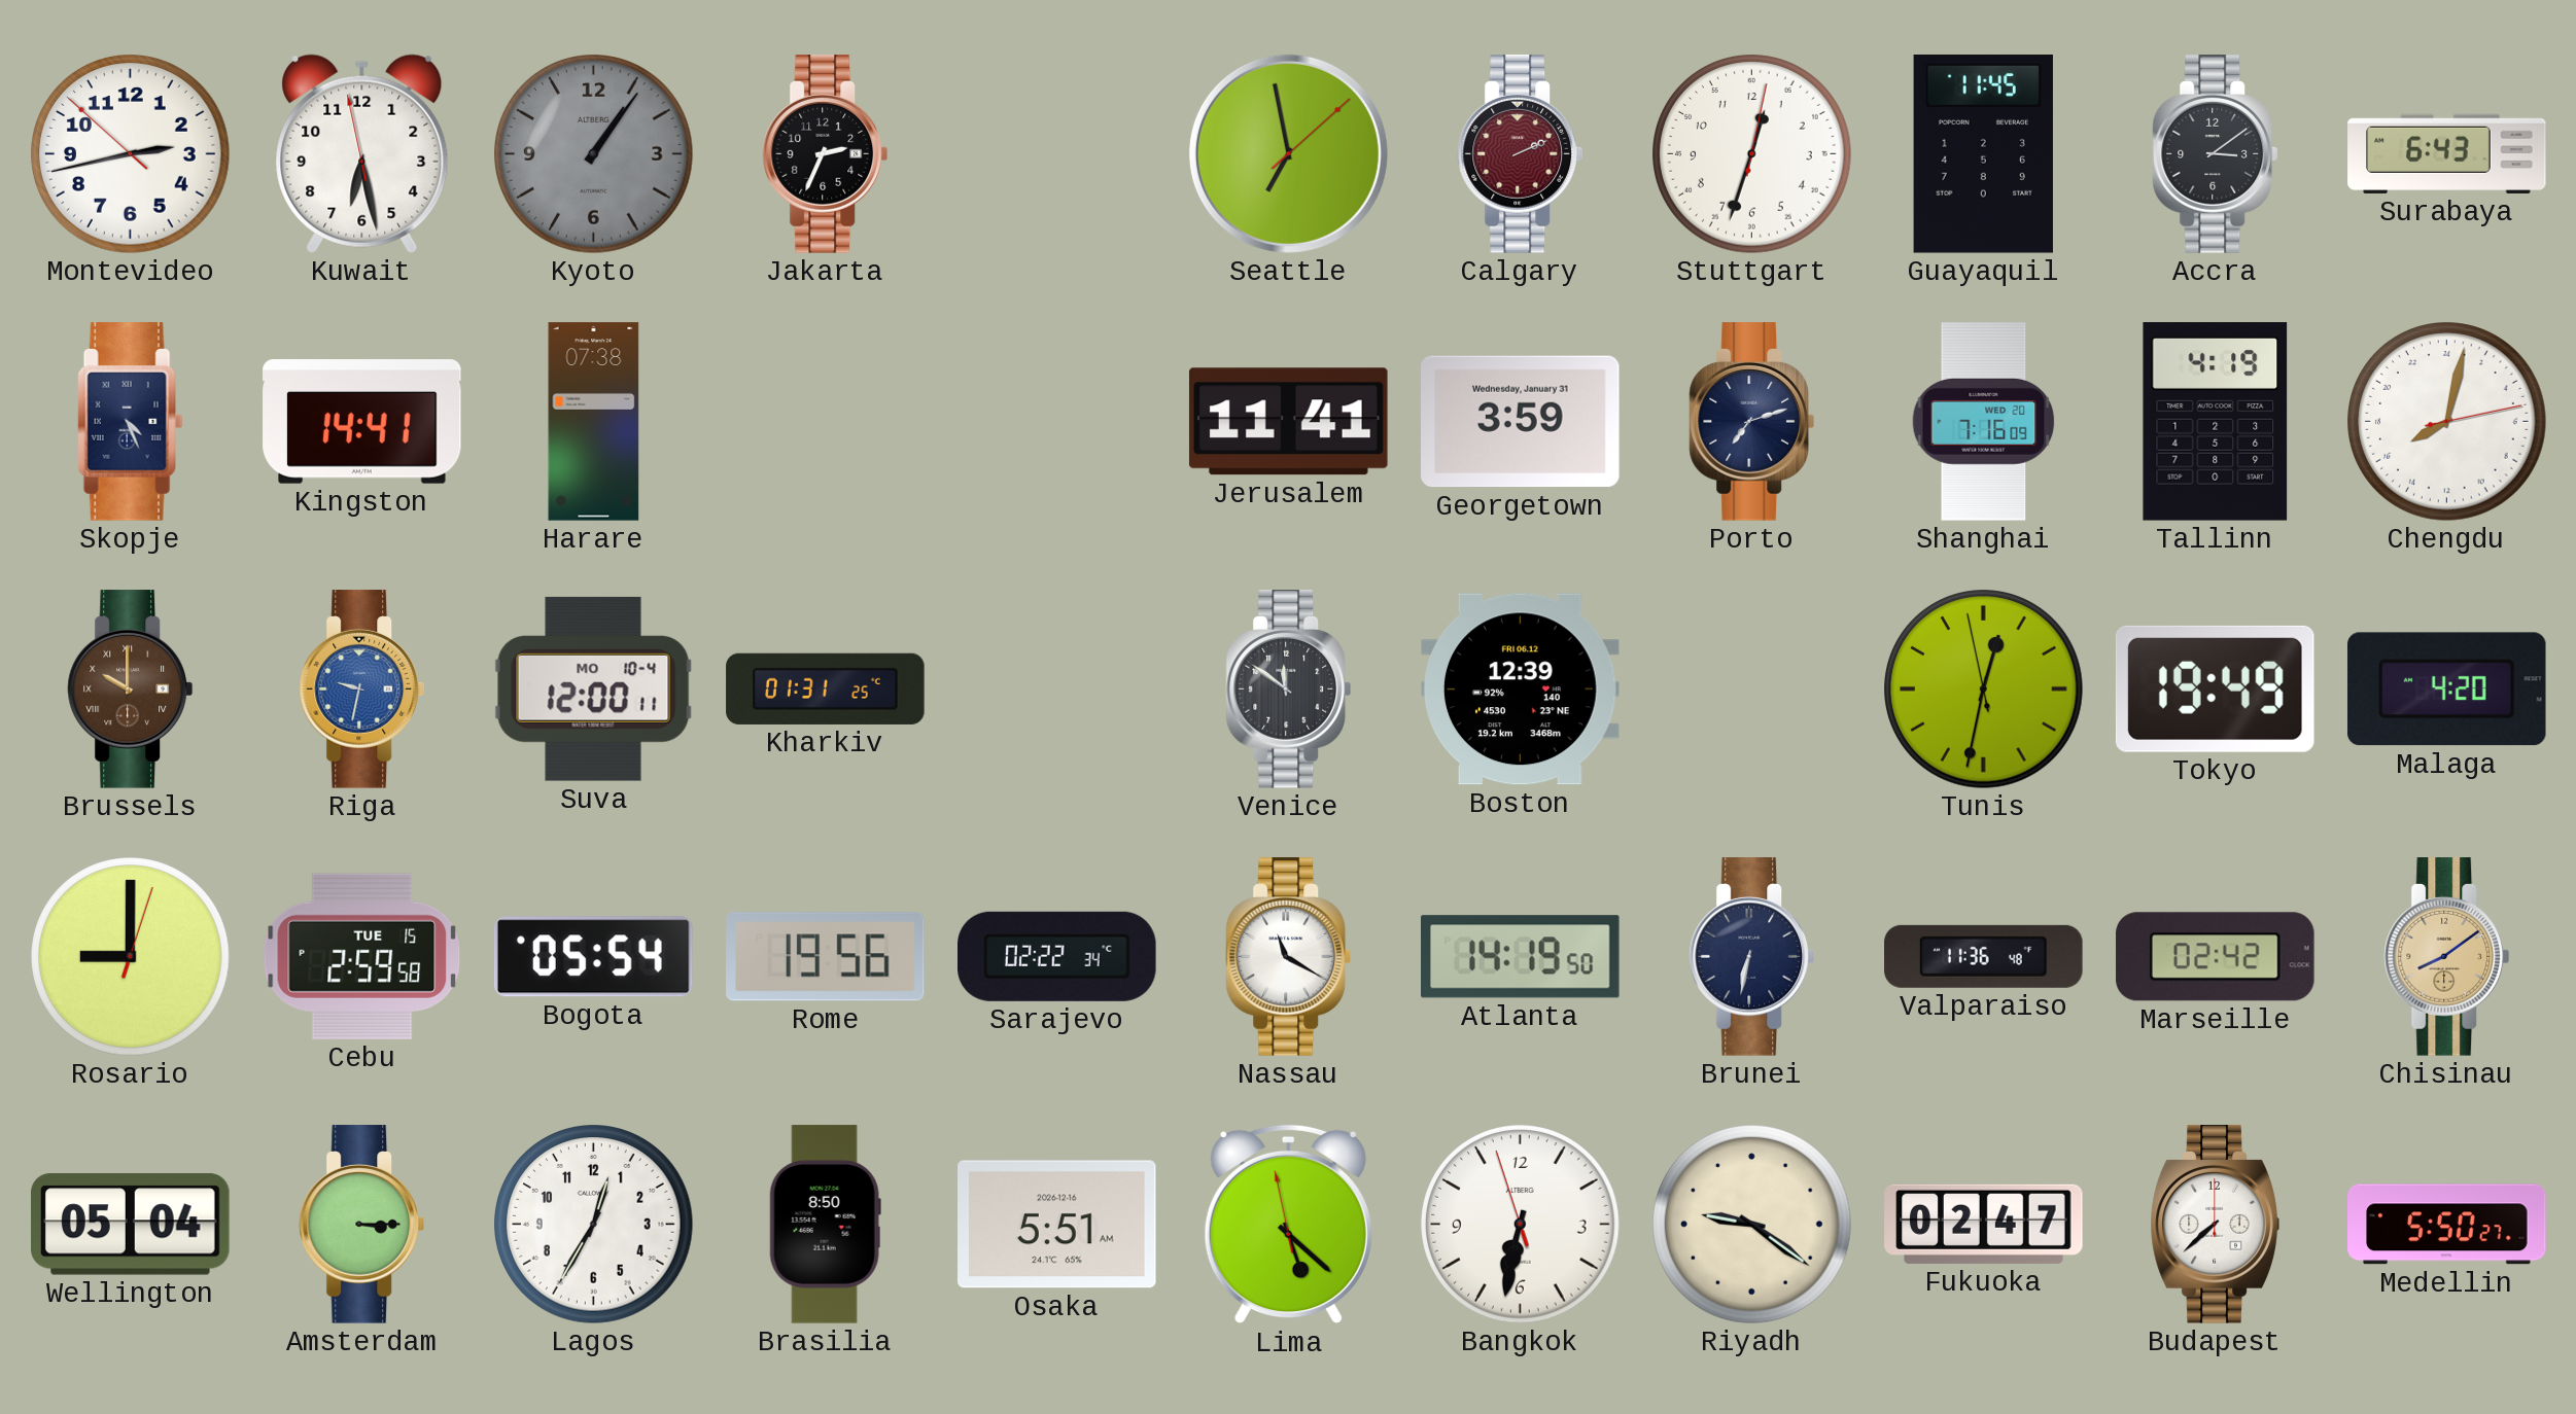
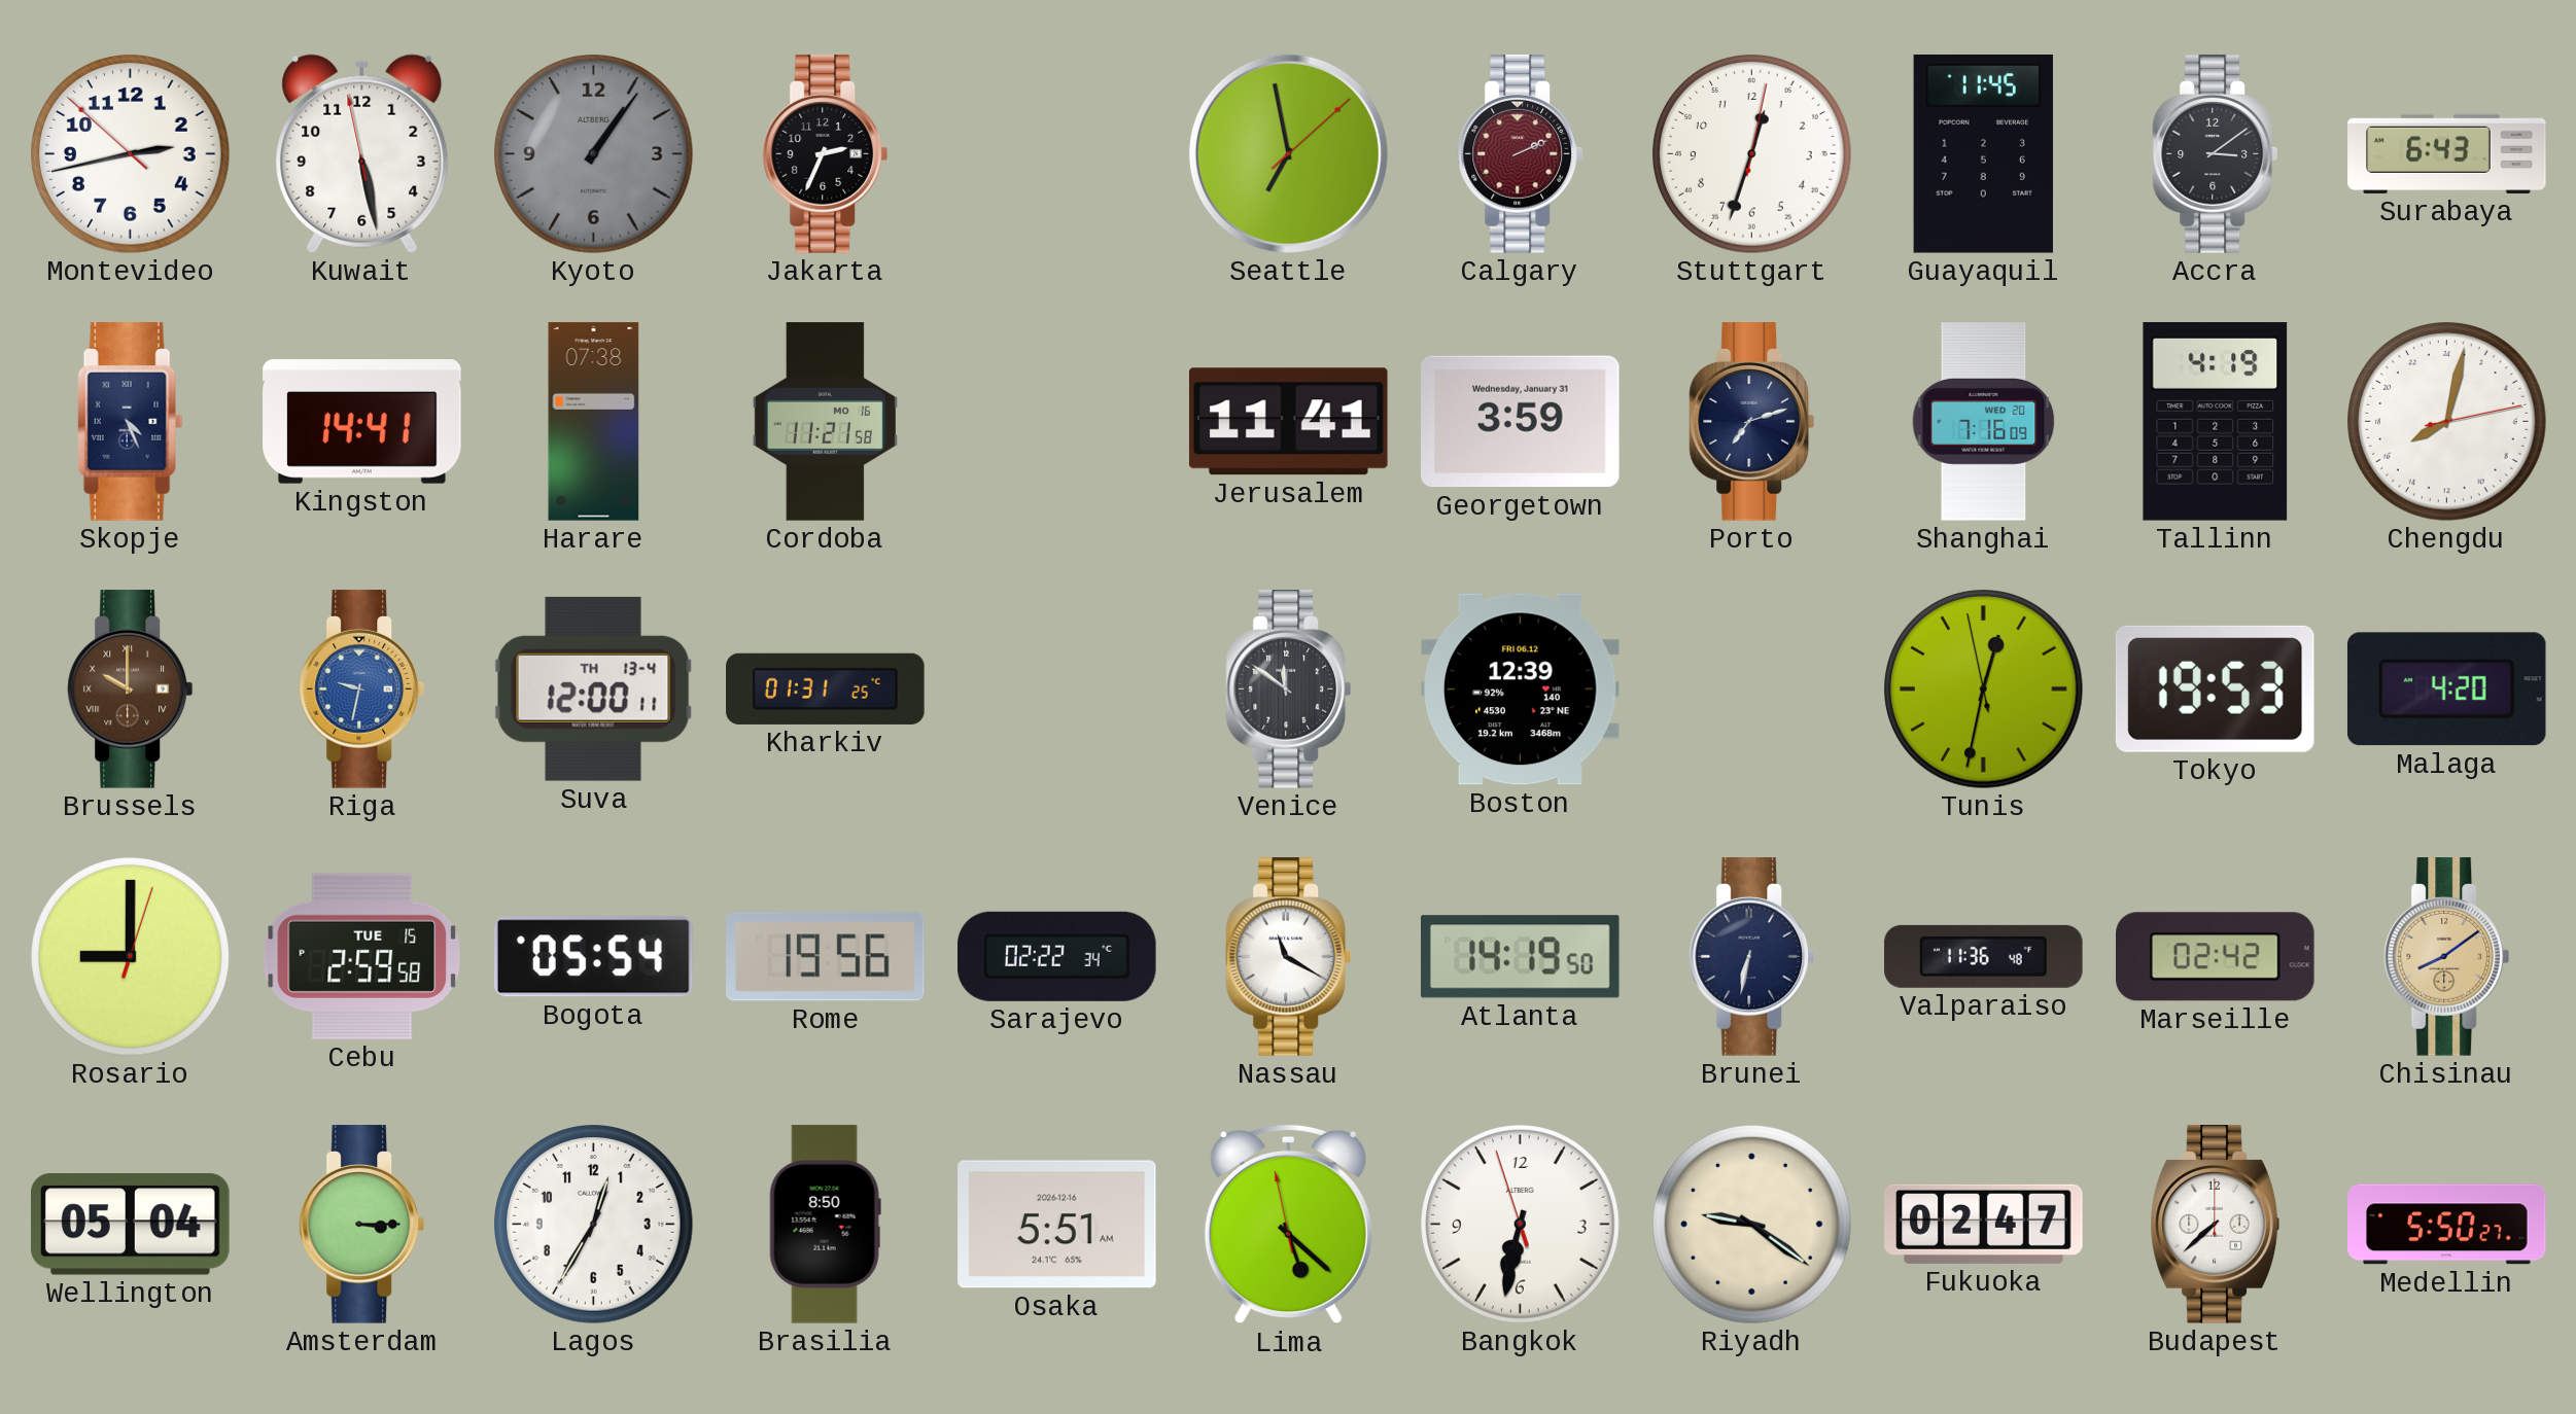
Kuwait: 6:27 -> 5:27 (362, 153)
Cordoba: none -> 11:21 (825, 422)
Suva date: MO 10-4 -> TH 13-4 (593, 688)
Tokyo: 19:49 -> 19:53 (2215, 688)
